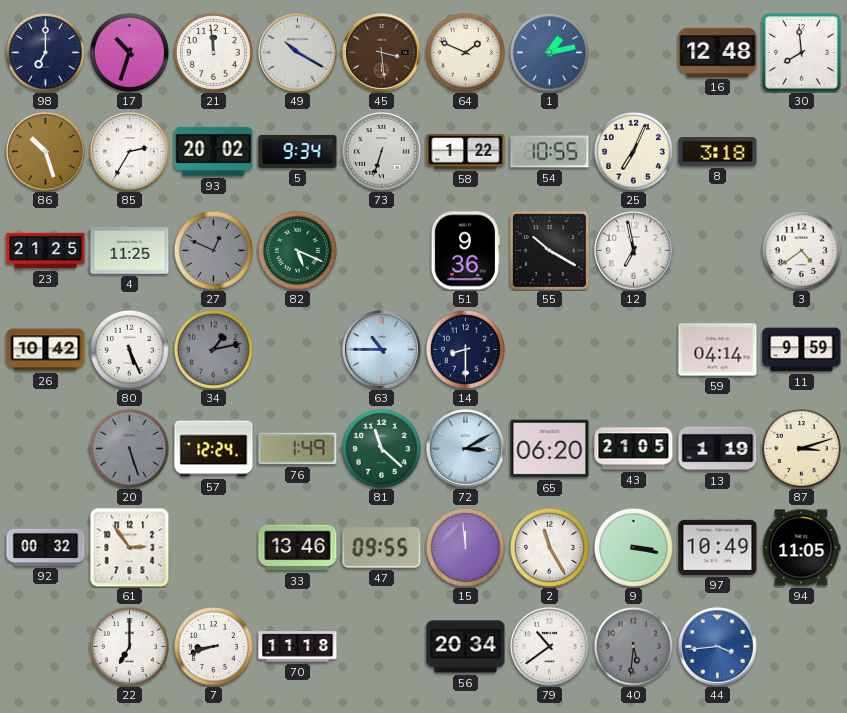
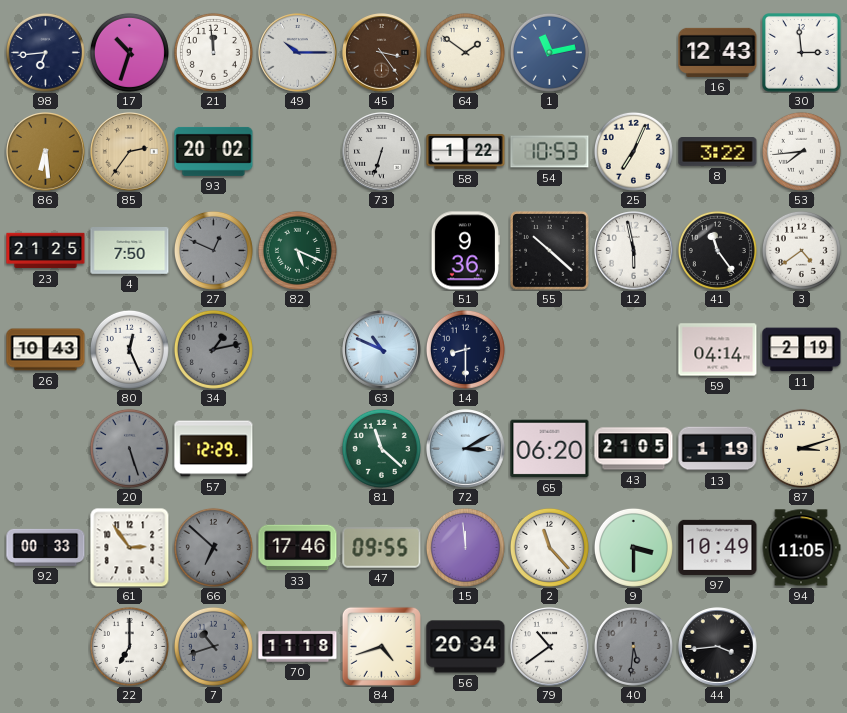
98: 7:00 -> 6:44 (45, 52)
49: 10:20 -> 10:15 (298, 53)
45: 3:29 -> 3:24 (382, 53)
64: 1:49 -> 1:51 (465, 52)
1: 1:13 -> 11:13 (549, 52)
16: 12:48 -> 12:43 (718, 52)
30: 7:59 -> 2:59 (802, 53)
86: 10:27 -> 6:29 (46, 152)
85: 2:35 -> 2:36 (130, 152)
85 dial: white -> champagne (130, 152)
5: 9:34 -> none (298, 151)
54: 10:55 -> 10:53 (550, 152)
8: 3:18 -> 3:22 (718, 152)
53: none -> 7:44 (801, 151)
4: 11:25 -> 7:50 (130, 251)
55: 10:20 -> 10:22 (550, 251)
12: 6:58 -> 5:58 (634, 251)
41: none -> 11:24 (717, 250)
26: 10:42 -> 10:43 (46, 350)
80: 5:26 -> 12:26 (129, 349)
63: 10:45 -> 10:49 (382, 350)
11: 9:59 -> 2:19 (802, 350)
57: 12:24 -> 12:29 (214, 449)
76: 1:49 -> none (298, 449)
92: 00:32 -> 00:33 (46, 547)
66: none -> 6:52 (213, 547)
33: 13:46 -> 17:46 (298, 548)
2: 11:25 -> 11:23 (549, 547)
9: 3:17 -> 3:30 (633, 547)
7: 8:42 -> 10:42 (213, 646)
7 dial: white -> grey (213, 646)
84: none -> 4:42 (381, 646)
44 dial: blue -> black (718, 647)
